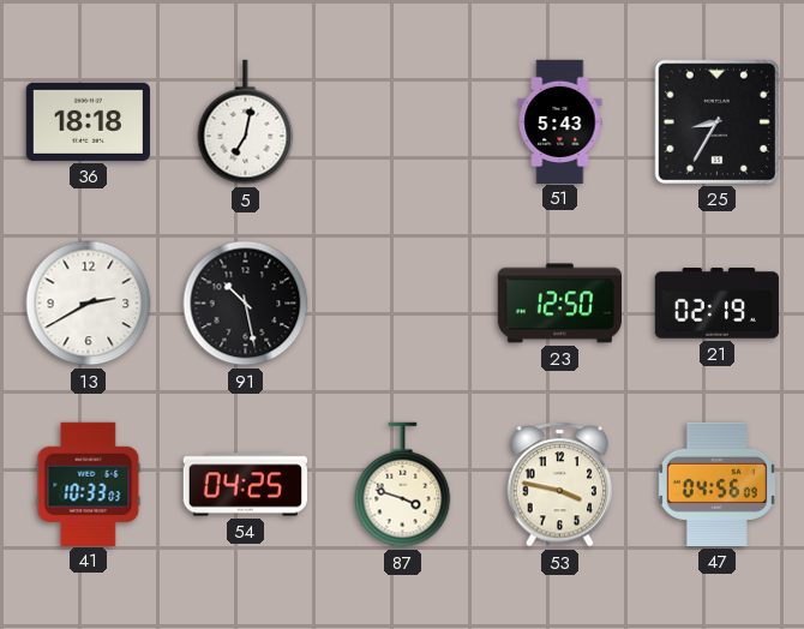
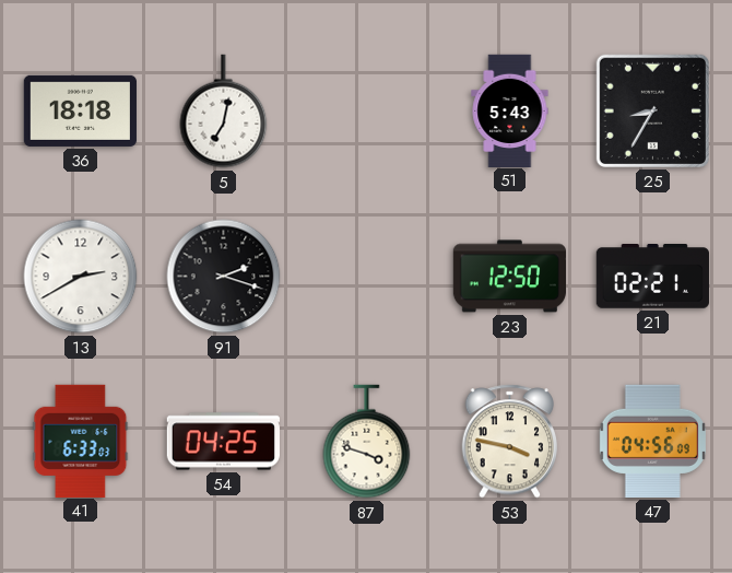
91: 10:28 -> 2:18 (224, 277)
21: 02:19 -> 02:21 (652, 277)
41: 10:33 -> 6:33 (81, 441)
